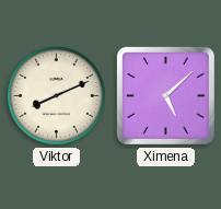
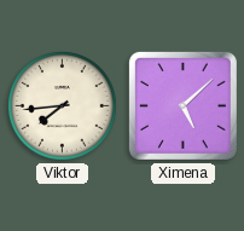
Viktor: 8:11 -> 7:44 (63, 106)
